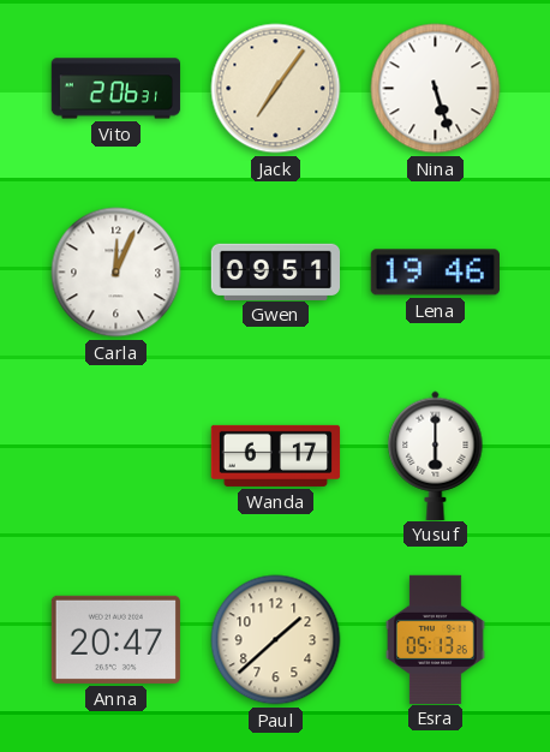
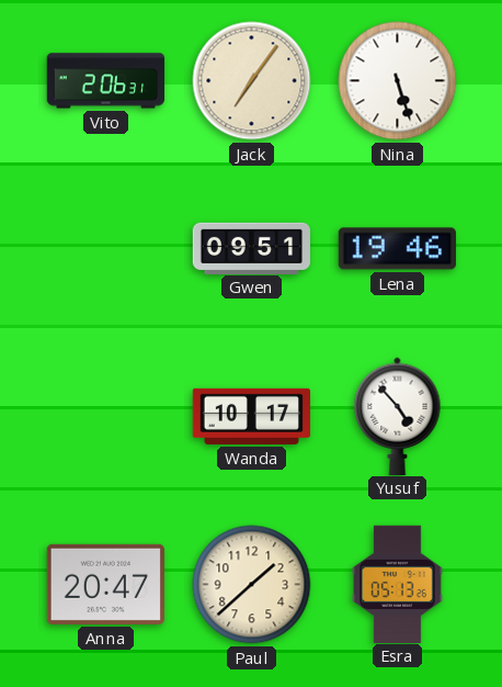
Carla: 12:04 -> none (116, 273)
Wanda: 6:17 -> 10:17 (252, 416)
Yusuf: 6:00 -> 4:53 (398, 416)
